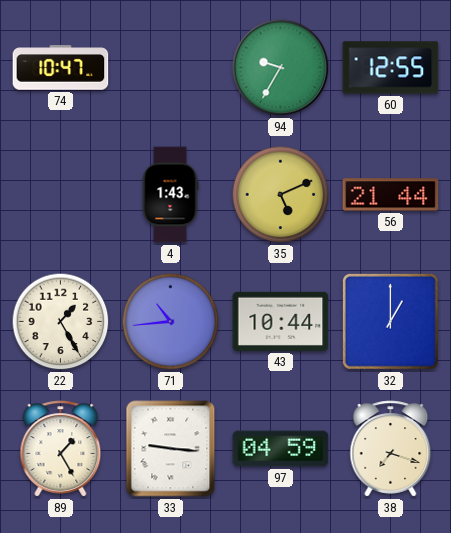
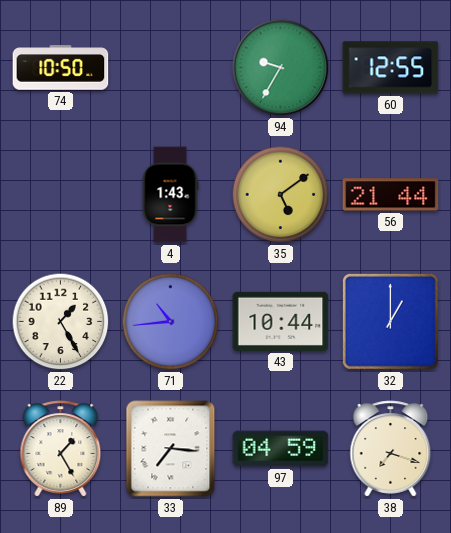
74: 10:47 -> 10:50 (61, 68)
35: 5:11 -> 5:09 (281, 195)
33: 9:16 -> 7:16 (171, 449)
